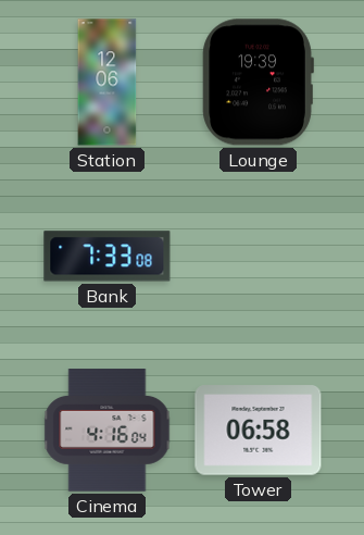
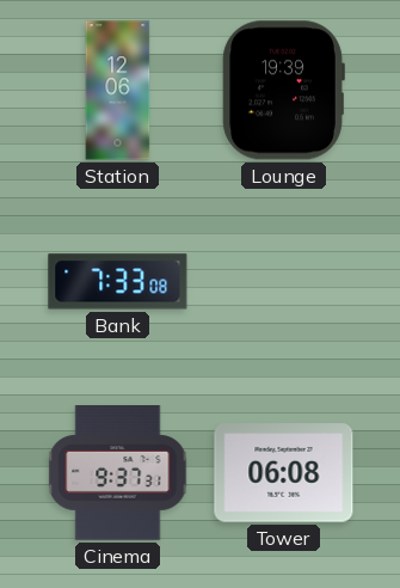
Cinema: 4:16 -> 9:37 (118, 473)
Tower: 06:58 -> 06:08 (284, 473)
